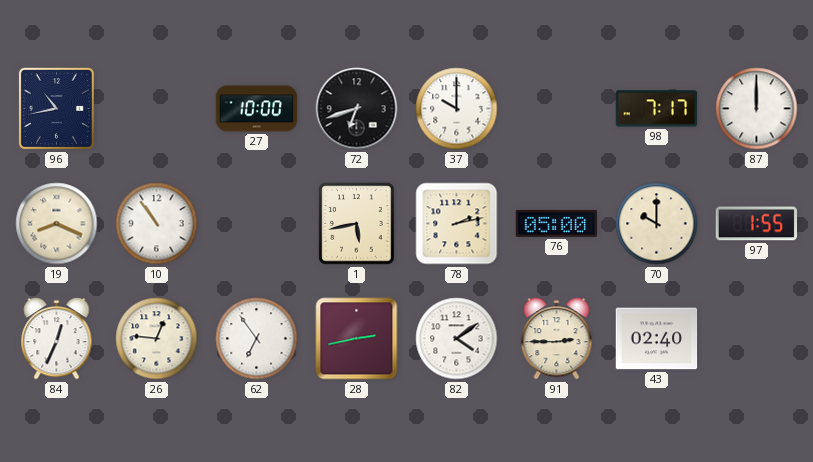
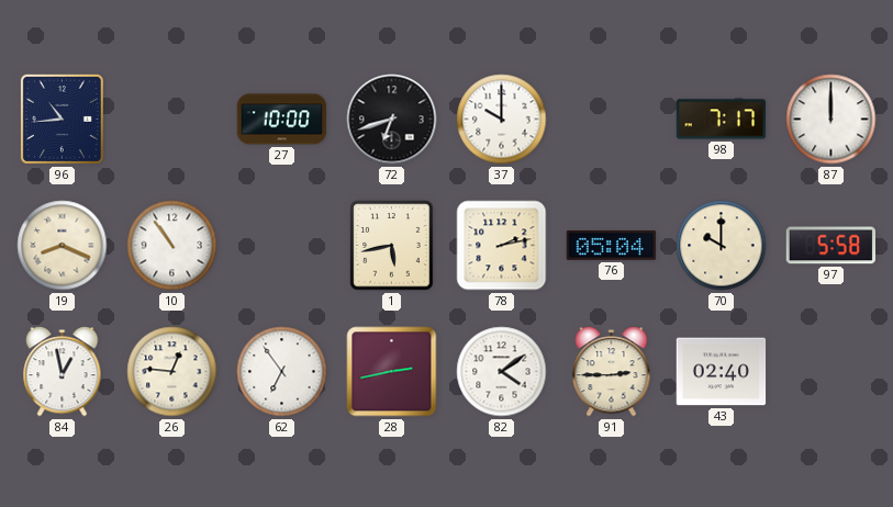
96: 10:43 -> 10:44 (62, 119)
76: 05:00 -> 05:04 (612, 245)
97: 1:55 -> 5:58 (831, 246)
84: 12:34 -> 12:58 (63, 372)
